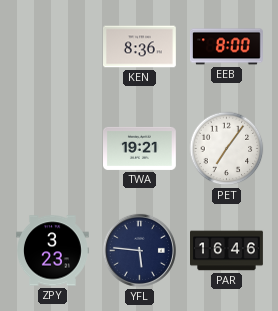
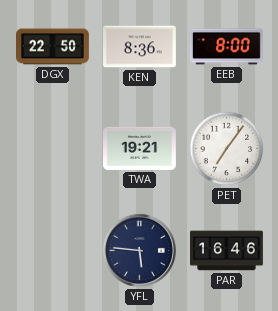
DGX: none -> 22:50 (53, 47)
ZPY: 3:23 -> none (53, 251)
